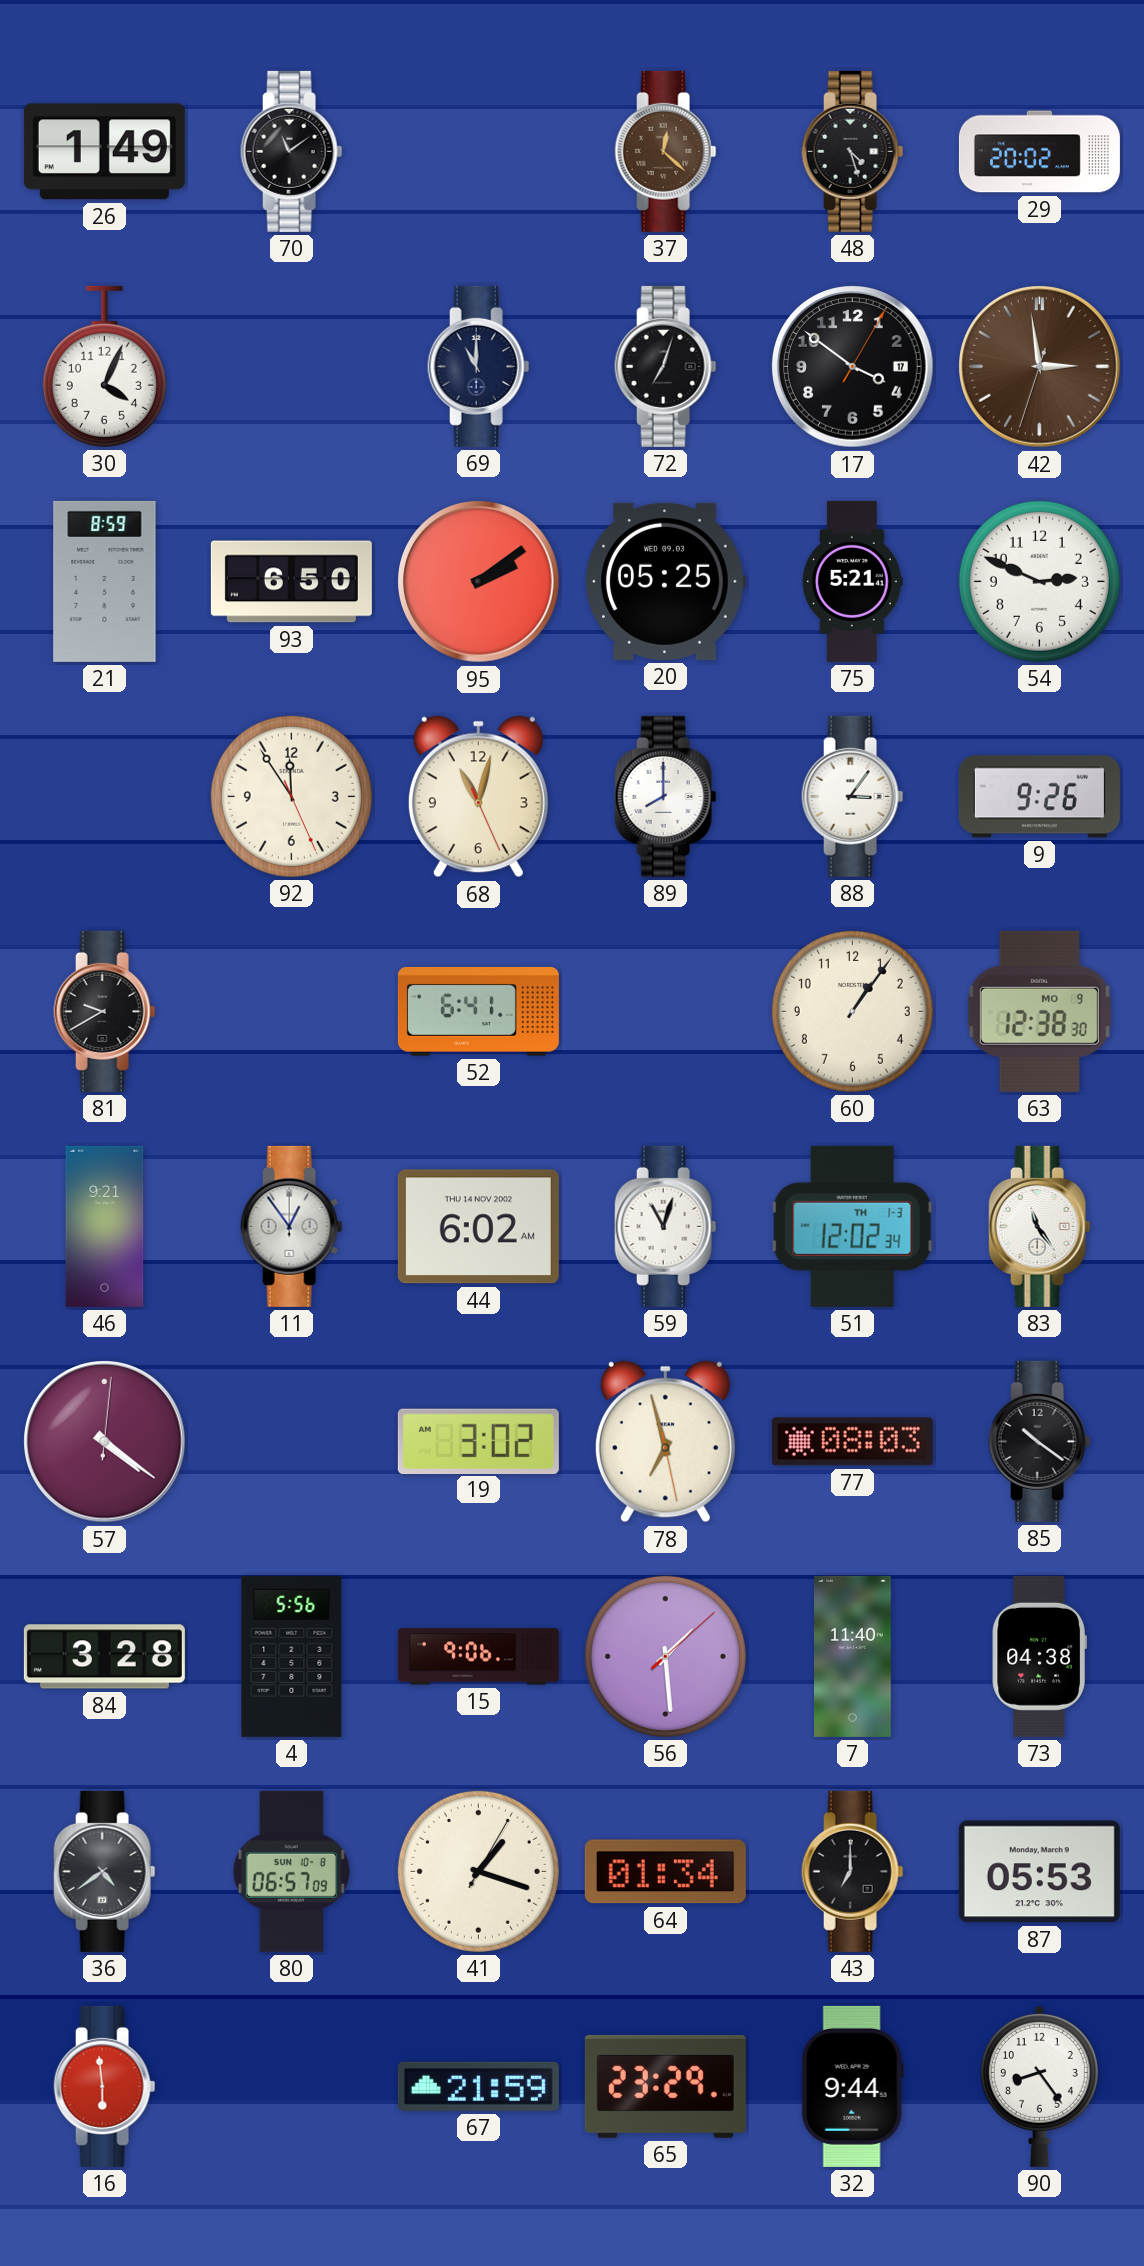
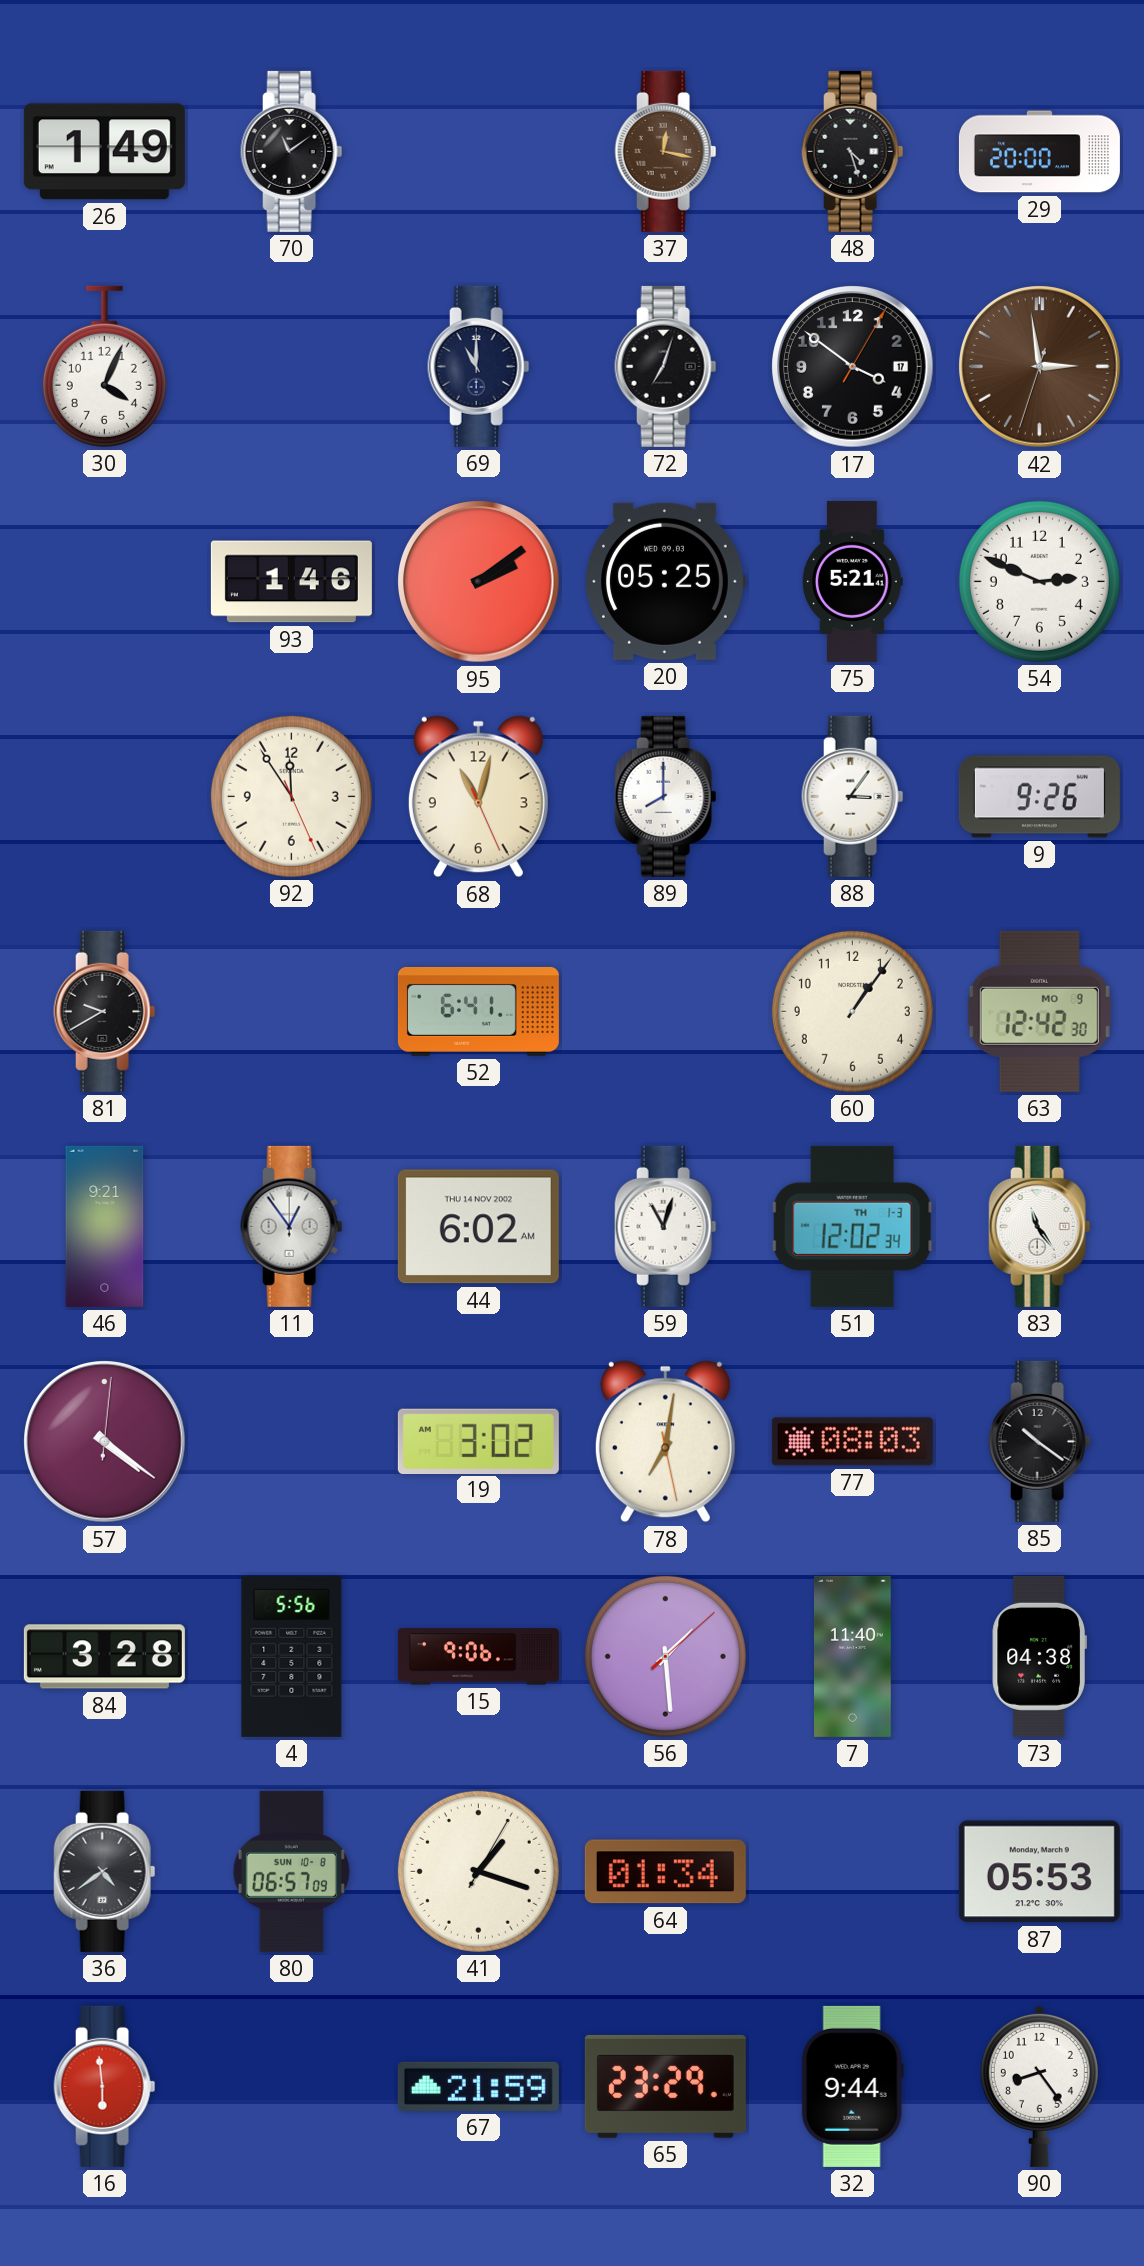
37: 12:22 -> 12:17 (666, 151)
29: 20:02 -> 20:00 (1039, 152)
21: 8:59 -> none (105, 581)
93: 6:50 -> 1:46 (291, 582)
63: 12:38 -> 12:42 (1039, 1011)
78: 6:57 -> 7:01 (665, 1442)
43: 7:00 -> none (853, 1871)
